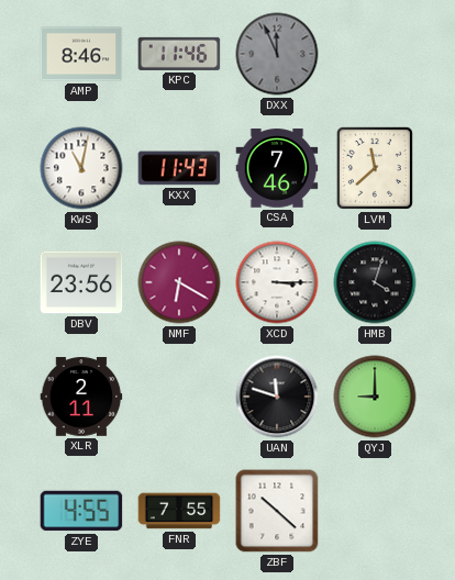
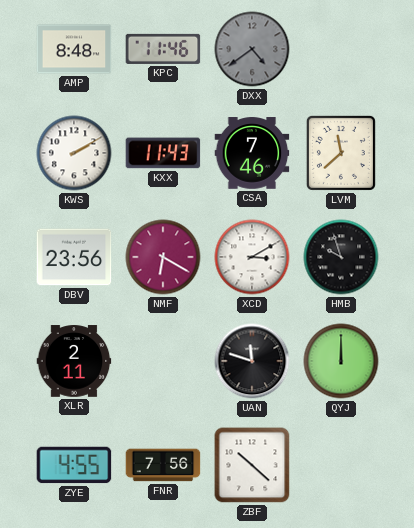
AMP: 8:46 -> 8:48 (74, 49)
DXX: 11:56 -> 4:39 (252, 49)
KWS: 11:02 -> 2:10 (74, 153)
XCD: 3:15 -> 3:10 (252, 257)
HMB: 4:03 -> 9:57 (341, 257)
QYJ: 9:00 -> 12:00 (341, 361)
FNR: 7:55 -> 7:56 (163, 465)
